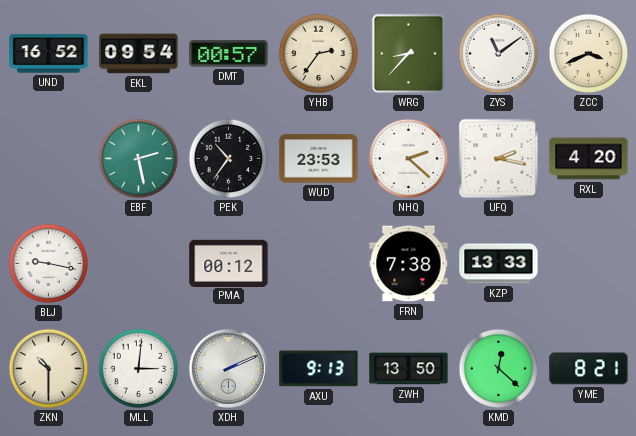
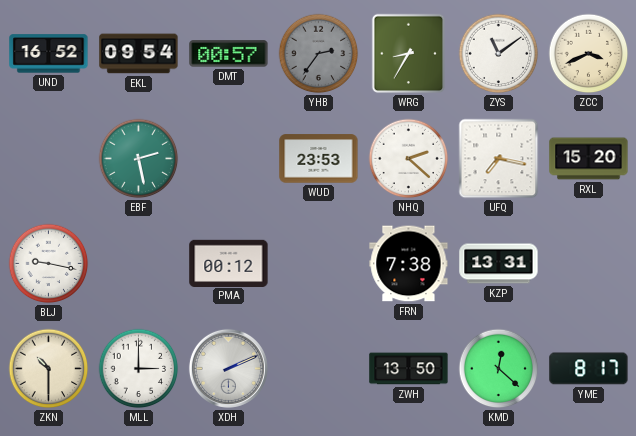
YHB dial: cream -> grey (319, 54)
WRG: 8:37 -> 8:35 (409, 54)
PEK: 10:36 -> none (229, 159)
UFQ: 2:17 -> 7:17 (499, 159)
RXL: 4:20 -> 15:20 (589, 159)
KZP: 13:33 -> 13:31 (499, 264)
MLL: 3:01 -> 3:00 (139, 369)
AXU: 9:13 -> none (319, 369)
YME: 8:21 -> 8:17 (589, 369)
